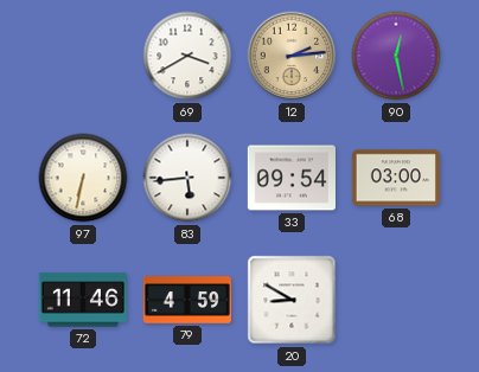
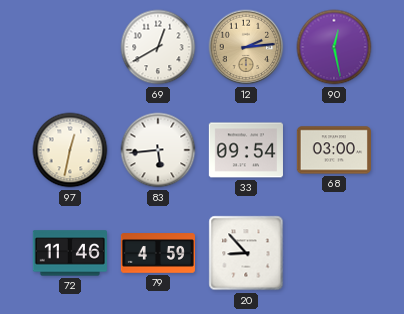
69: 3:40 -> 12:40 (158, 47)
97: 6:32 -> 12:32 (70, 150)
20: 8:50 -> 8:53 (246, 253)
